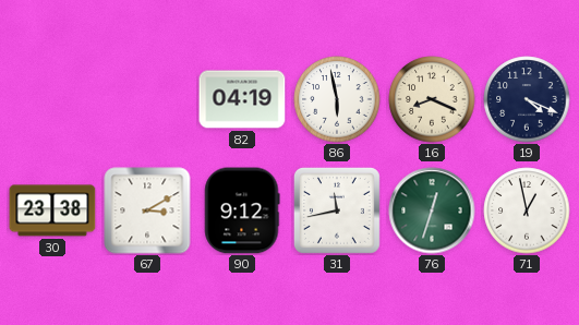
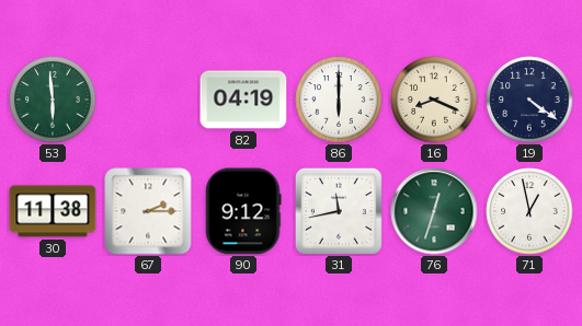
53: none -> 5:59 (53, 100)
86: 5:58 -> 6:00 (339, 100)
19: 4:19 -> 4:21 (529, 100)
30: 23:38 -> 11:38 (53, 211)
67: 3:10 -> 2:15 (148, 211)
